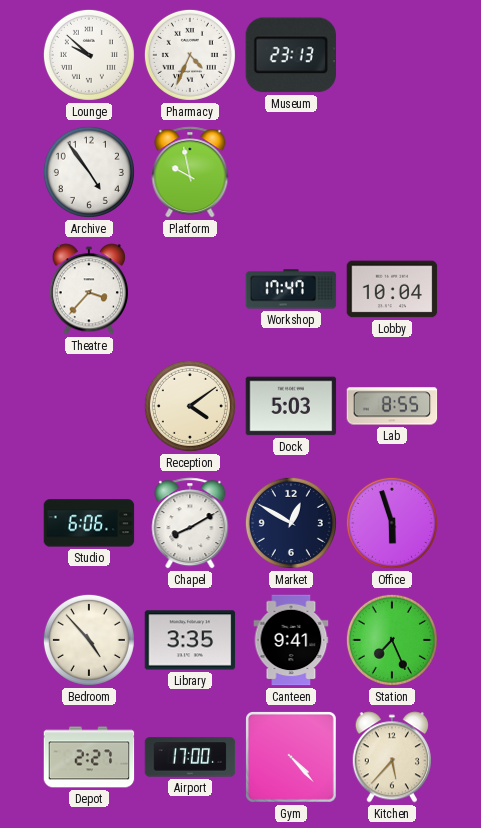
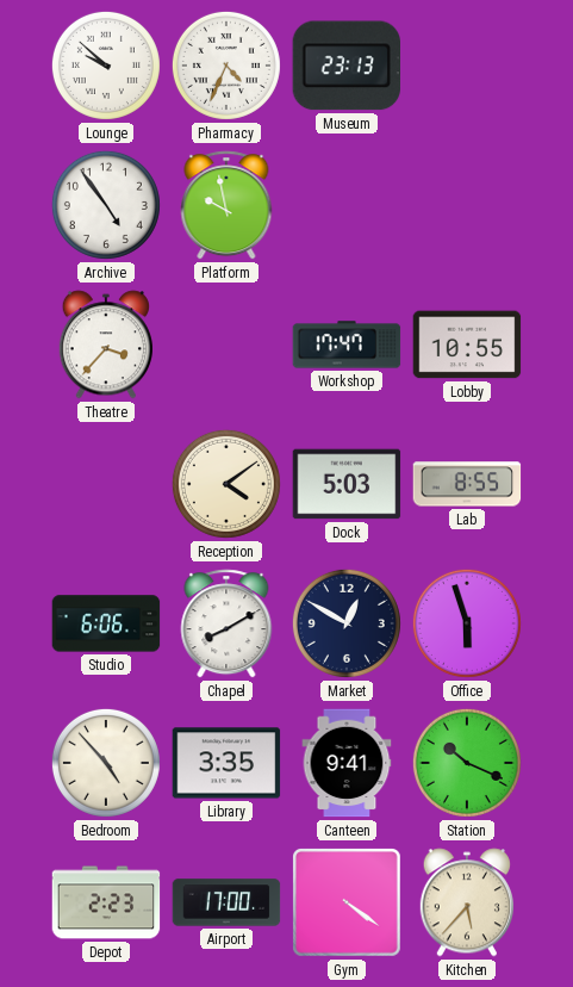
Lobby: 10:04 -> 10:55 (467, 344)
Station: 7:26 -> 10:19 (467, 763)
Depot: 2:27 -> 2:23 (106, 902)
Gym: 4:23 -> 4:21 (348, 904)
